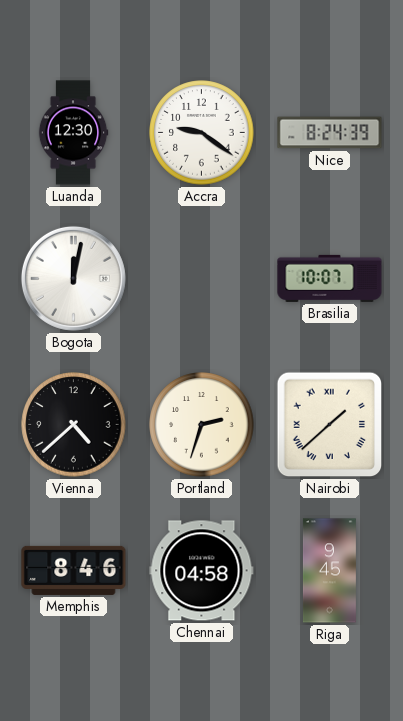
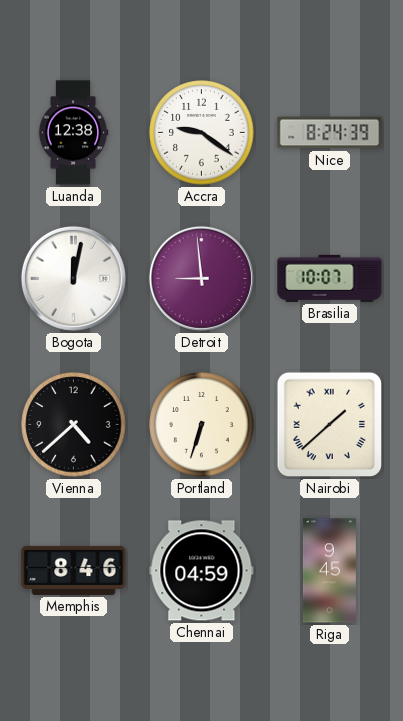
Luanda: 12:30 -> 12:38 (73, 133)
Detroit: none -> 8:59 (201, 278)
Portland: 2:33 -> 6:33 (202, 425)
Chennai: 04:58 -> 04:59 (202, 571)
